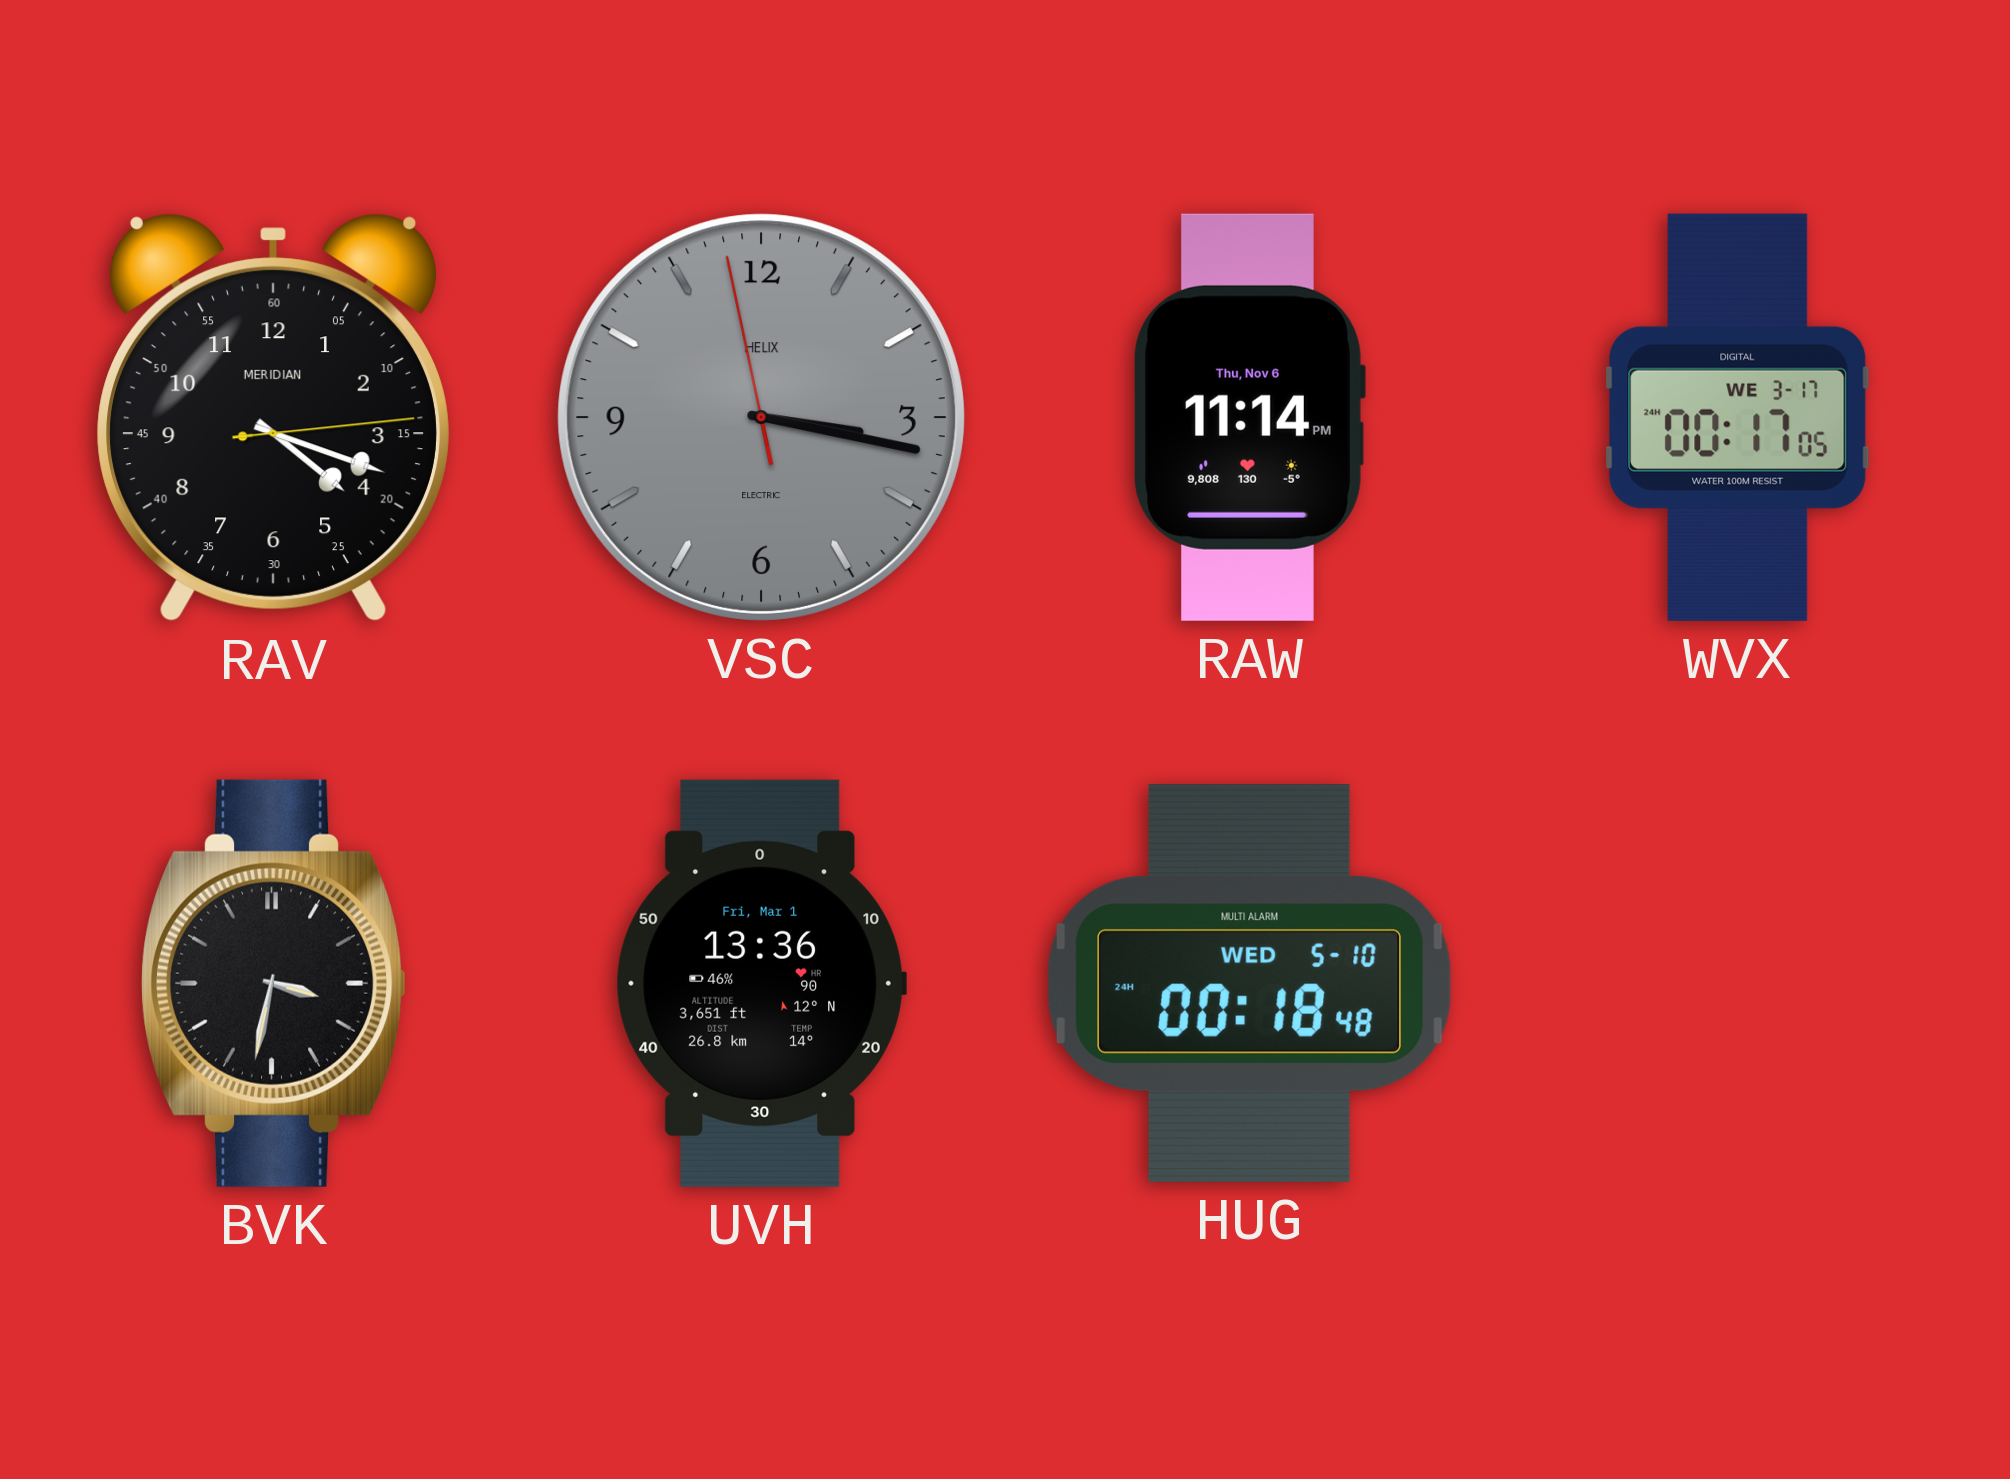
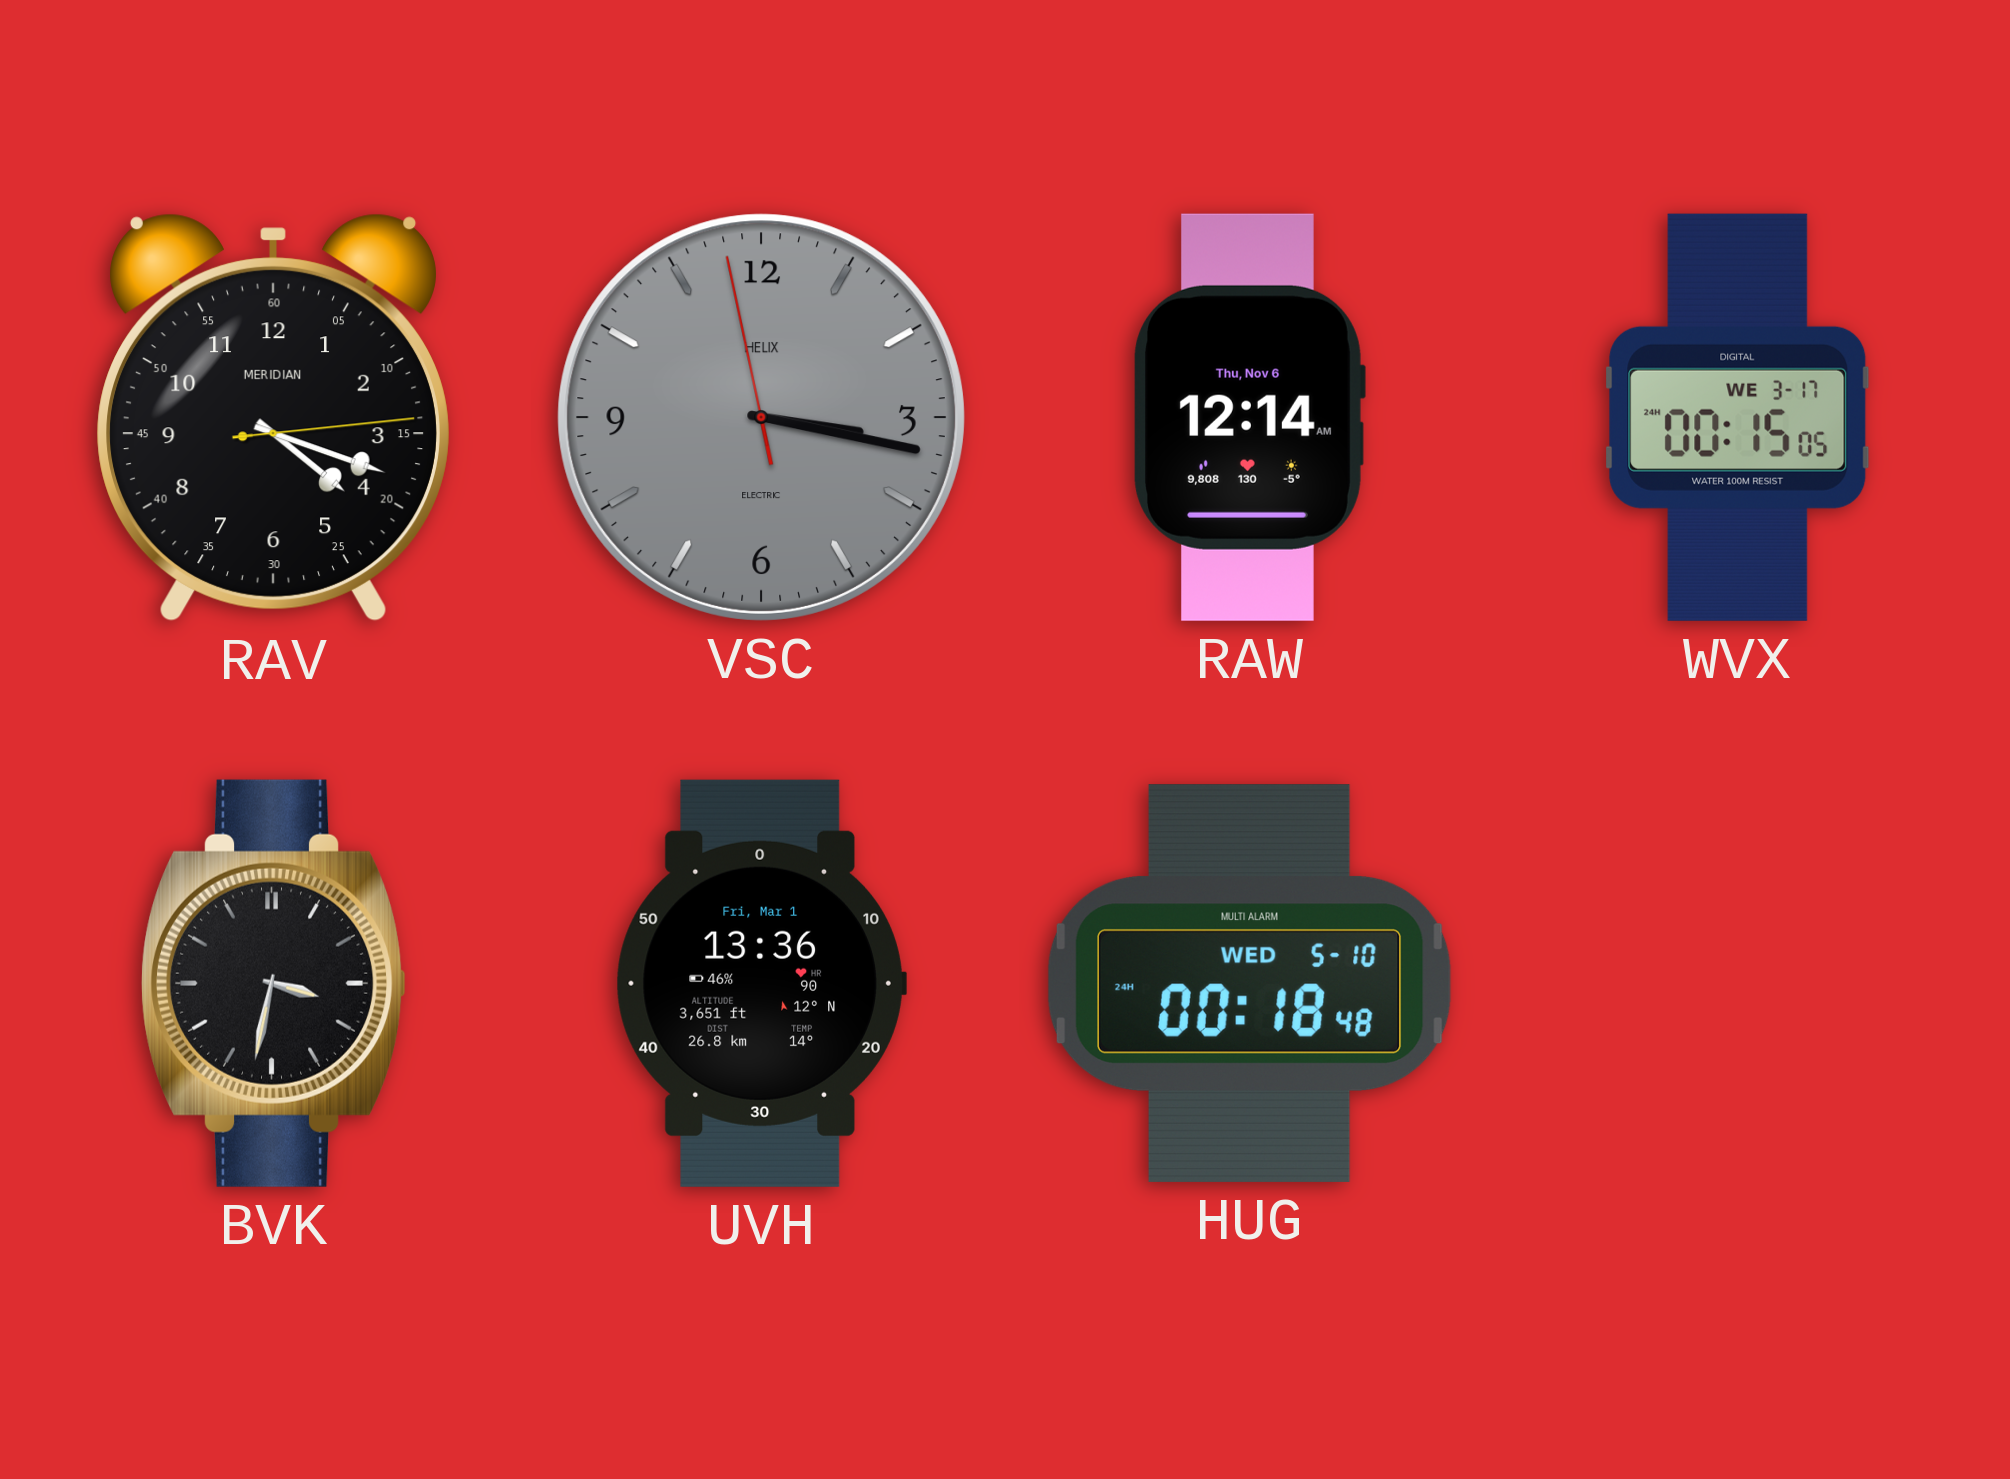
RAW: 11:14 -> 12:14 (1249, 417)
WVX: 00:17 -> 00:15 (1738, 417)
